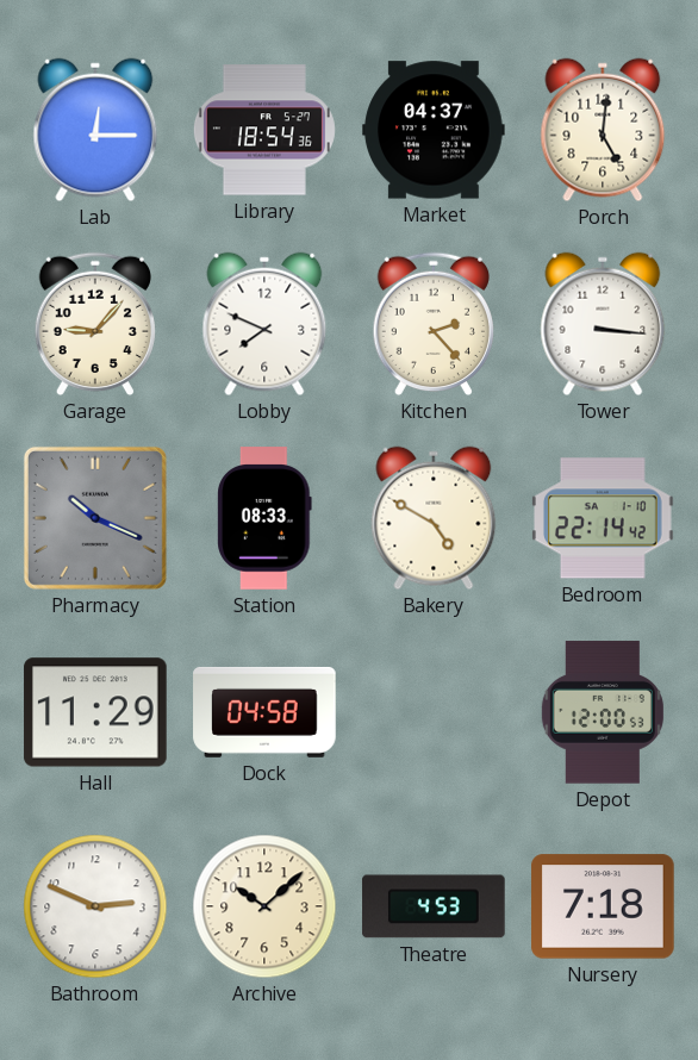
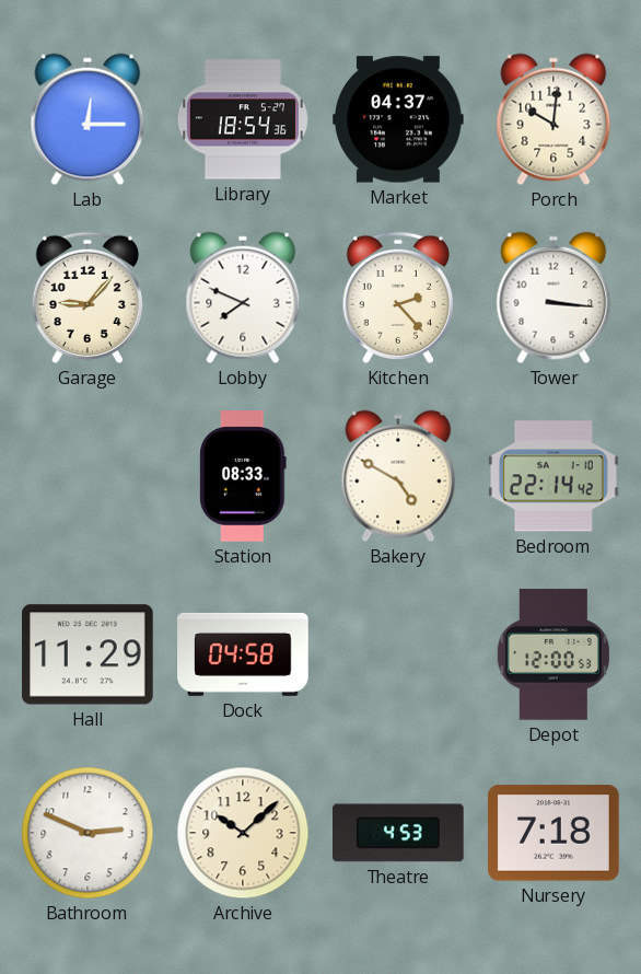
Porch: 5:01 -> 10:01 (553, 119)
Pharmacy: 10:19 -> none (95, 518)
